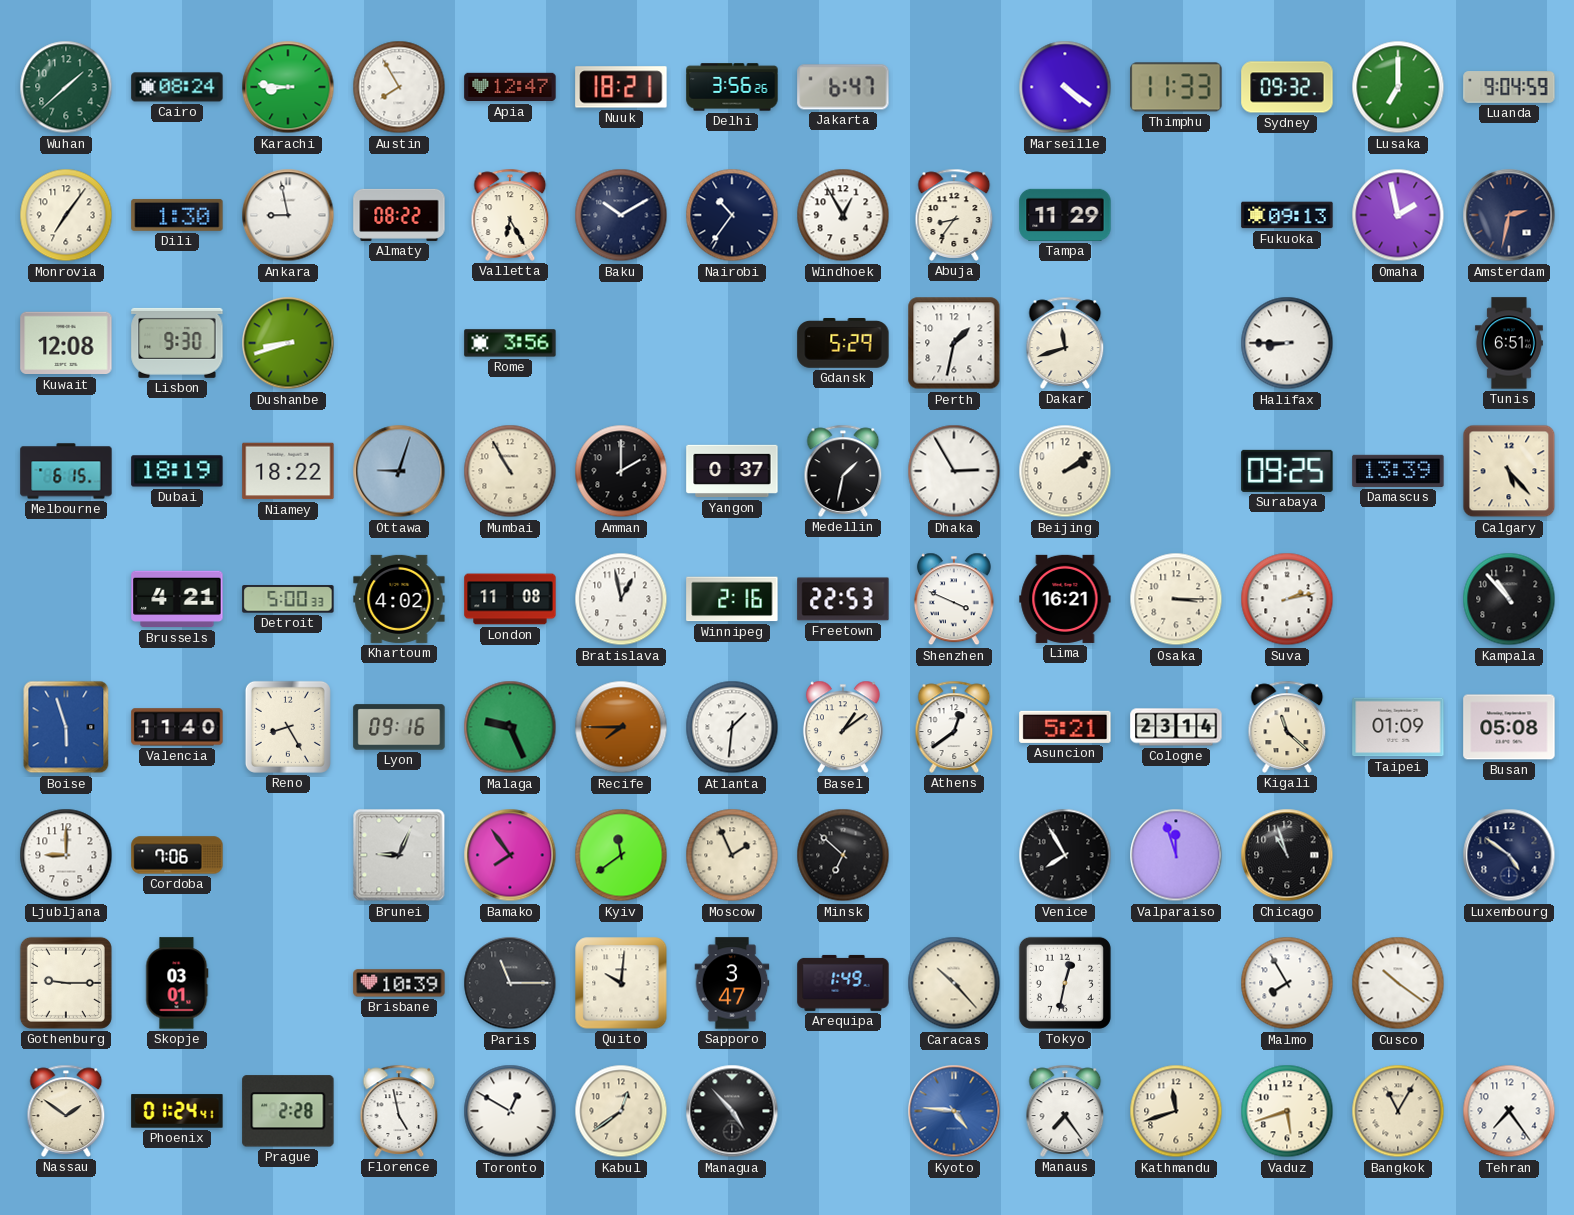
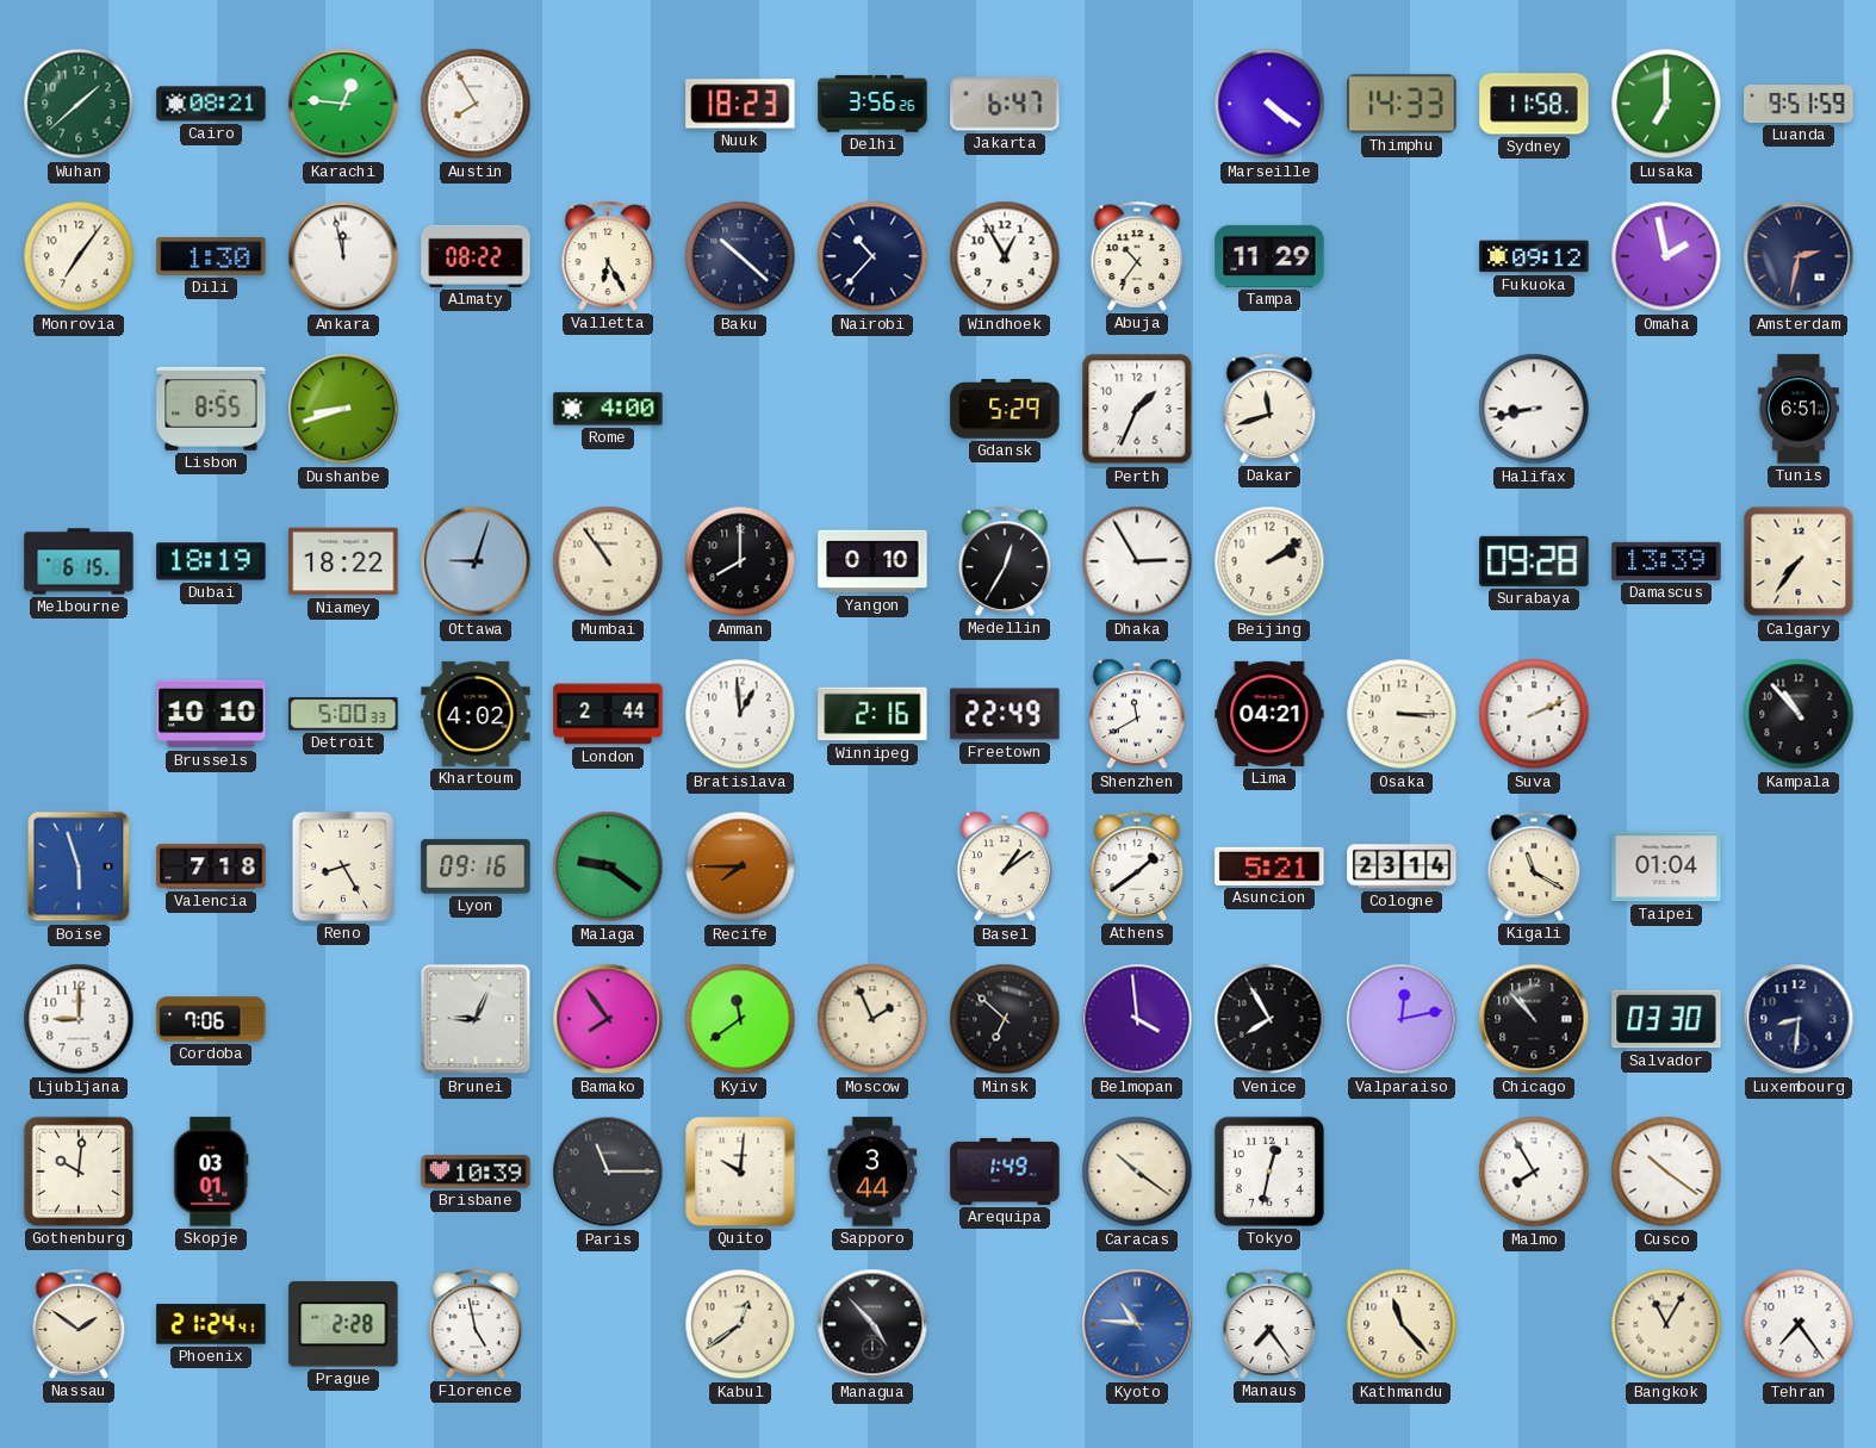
Cairo: 08:24 -> 08:21 (211, 104)
Karachi: 8:46 -> 12:46 (343, 104)
Apia: 12:47 -> none (510, 87)
Nuuk: 18:21 -> 18:23 (740, 104)
Thimphu: 11:33 -> 14:33 (1402, 104)
Sydney: 09:32 -> 11:58 (1534, 104)
Luanda: 9:04 -> 9:51 (1799, 105)
Ankara: 8:58 -> 11:58 (343, 256)
Baku: 10:10 -> 10:22 (740, 256)
Nairobi: 10:36 -> 10:37 (872, 256)
Abuja: 8:36 -> 10:36 (1137, 256)
Fukuoka: 09:13 -> 09:12 (1534, 256)
Kuwait: 12:08 -> none (66, 343)
Lisbon: 9:30 -> 8:55 (211, 409)
Rome: 3:56 -> 4:00 (608, 409)
Perth: 1:32 -> 1:34 (1137, 409)
Halifax: 8:45 -> 8:43 (1534, 409)
Mumbai: 10:55 -> 10:54 (608, 561)
Amman: 2:00 -> 8:00 (740, 561)
Yangon: 0:37 -> 0:10 (872, 561)
Medellin: 1:32 -> 12:35 (1005, 561)
Surabaya: 09:25 -> 09:28 (1534, 561)
Calgary: 5:23 -> 7:36 (1799, 561)
Brussels: 4:21 -> 10:10 (211, 714)
London: 11:08 -> 2:44 (608, 714)
Bratislava: 12:58 -> 12:59 (740, 714)
Freetown: 22:53 -> 22:49 (1005, 714)
Shenzhen: 3:49 -> 11:40 (1137, 714)
Lima: 16:21 -> 04:21 (1269, 714)
Suva: 2:13 -> 2:11 (1534, 714)
Valencia: 11:40 -> 7:18 (211, 866)
Malaga: 9:26 -> 9:21 (608, 866)
Atlanta: 1:31 -> none (732, 727)
Athens: 12:39 -> 1:39 (1137, 866)
Kigali: 11:22 -> 11:20 (1534, 866)
Taipei: 01:09 -> 01:04 (1666, 866)
Busan: 05:08 -> none (1509, 727)
Belmopan: none -> 3:59 (1137, 1019)
Valparaiso: 11:57 -> 12:13 (1402, 1019)
Chicago: 10:57 -> 10:53 (1534, 1019)
Salvador: none -> 03:30 (1666, 1019)
Luxembourg: 4:51 -> 8:31 (1799, 1019)
Gothenburg: 9:15 -> 10:01 (79, 1172)
Sapporo: 3:47 -> 3:44 (872, 1172)
Caracas: 10:23 -> 10:21 (1137, 1172)
Phoenix: 01:24 -> 21:24 (211, 1324)
Toronto: 12:50 -> none (510, 1111)
Kyoto: 4:46 -> 10:46 (1137, 1324)
Kathmandu: 11:42 -> 11:23 (1402, 1324)
Vaduz: 5:42 -> none (1287, 1111)
